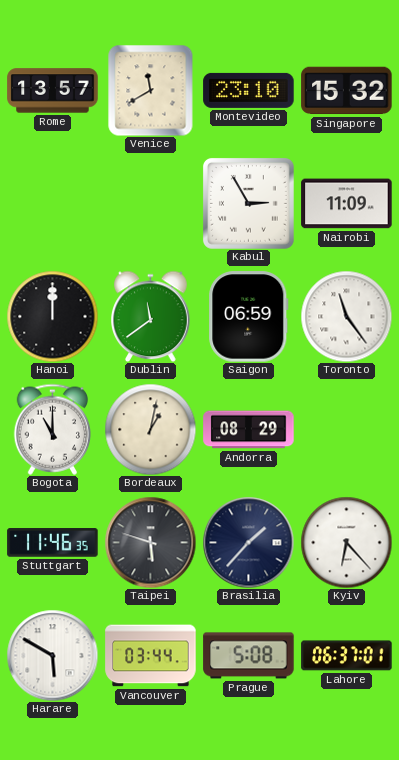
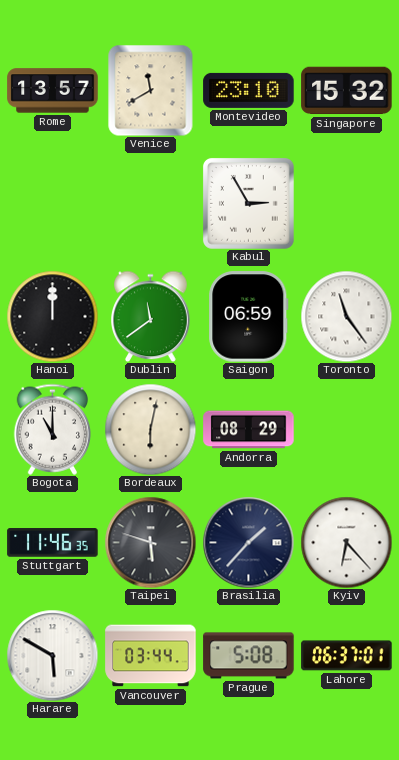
Nairobi: 11:09 -> none (347, 204)
Bordeaux: 1:02 -> 6:02 (150, 429)
